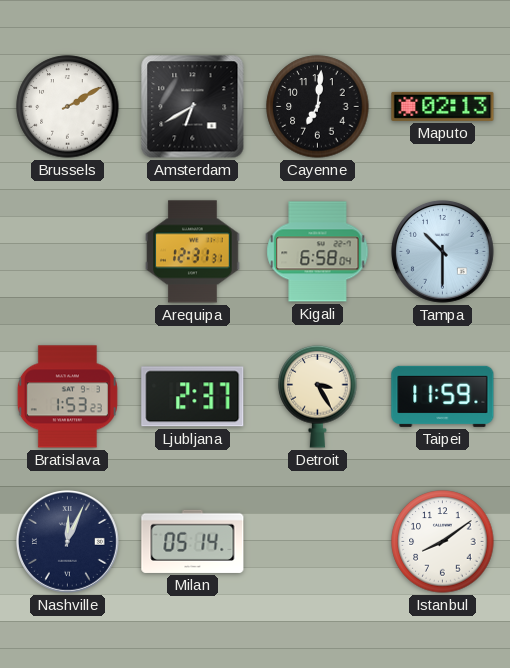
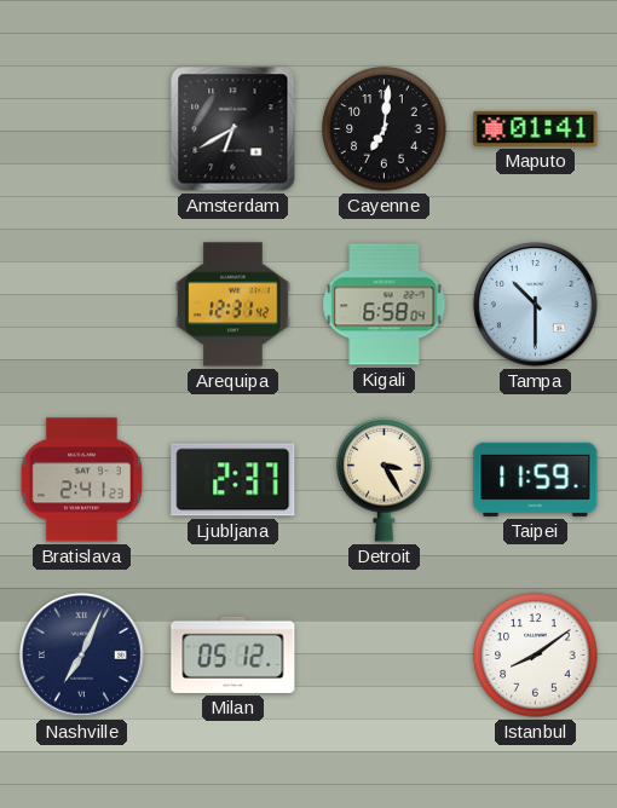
Brussels: 2:10 -> none (68, 107)
Maputo: 02:13 -> 01:41 (536, 128)
Arequipa: 12:31:31 -> 12:31:42 (233, 305)
Bratislava: 1:53 -> 2:41 (81, 480)
Nashville: 12:04 -> 7:04 (82, 656)
Milan: 05:14 -> 05:12 (233, 654)
